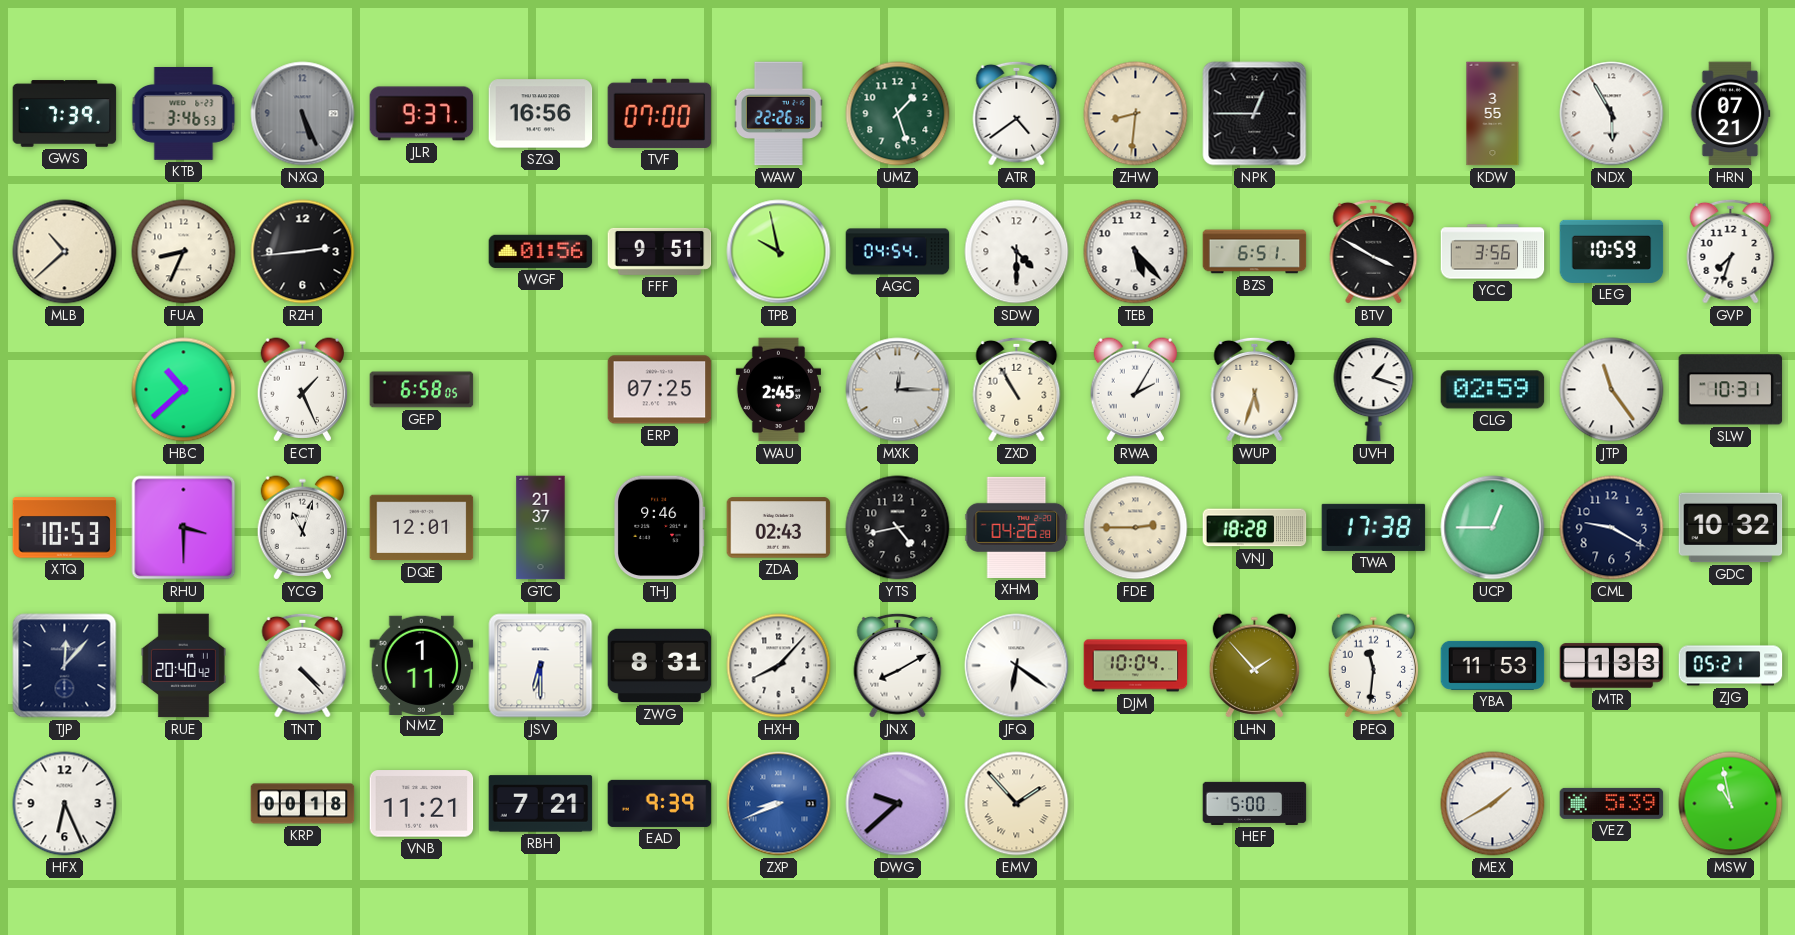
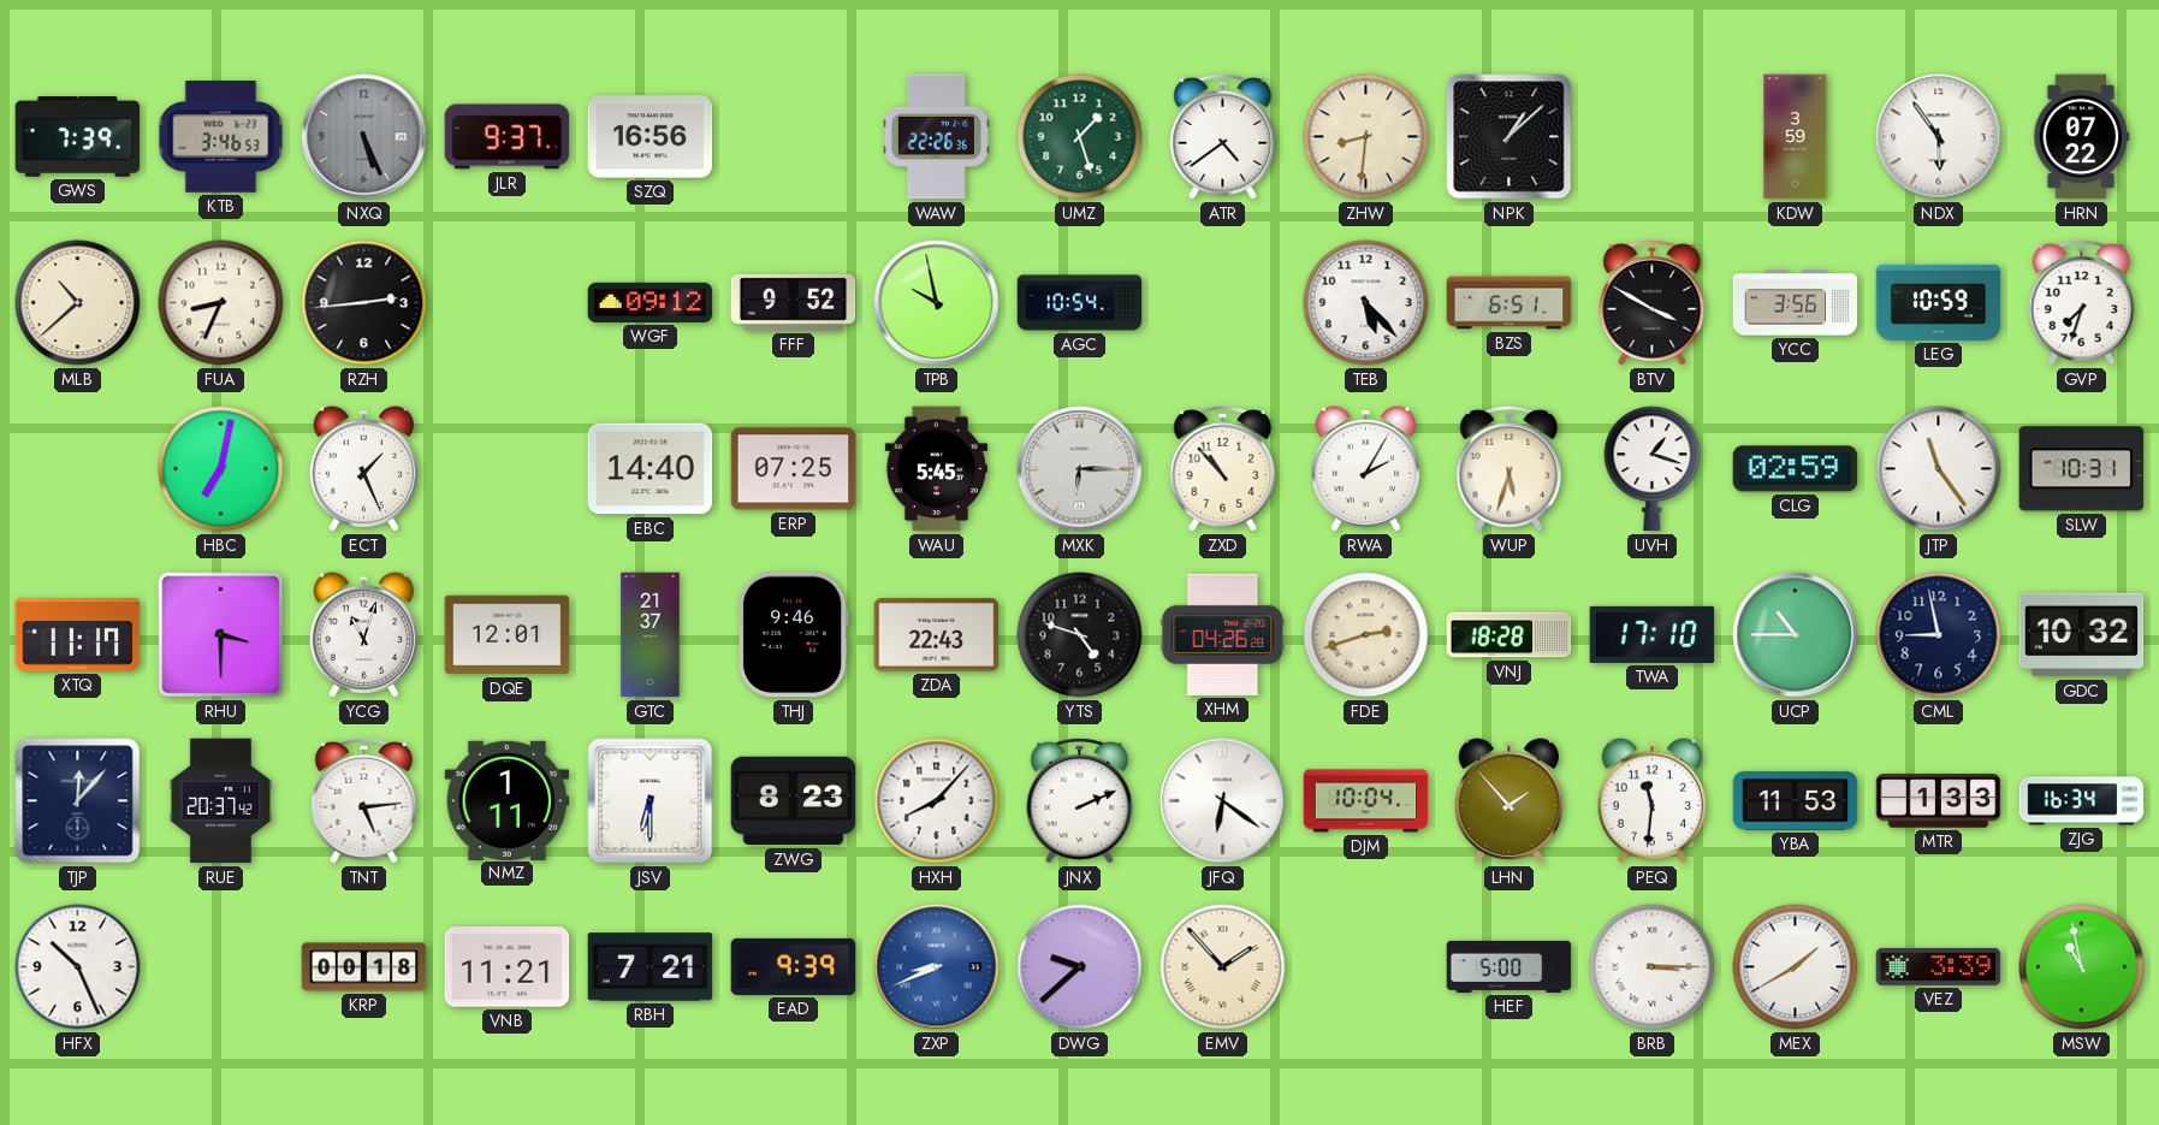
TVF: 07:00 -> none (660, 113)
NPK: 12:45 -> 1:08 (1509, 137)
KDW: 3:55 -> 3:59 (1796, 137)
NDX: 5:55 -> 5:54 (1939, 137)
HRN: 07:21 -> 07:22 (2081, 137)
WGF: 01:56 -> 09:12 (651, 302)
FFF: 9:51 -> 9:52 (794, 302)
AGC: 04:54 -> 10:54 (1080, 303)
SDW: 4:30 -> none (1017, 252)
HBC: 10:38 -> 7:02 (221, 469)
GEP: 6:58 -> none (422, 390)
EBC: none -> 14:40 (651, 469)
WAU: 2:45 -> 5:45 (936, 469)
MXK: 12:15 -> 6:15 (1080, 469)
ZXD: 10:55 -> 10:53 (1223, 468)
XTQ: 10:53 -> 11:17 (78, 635)
ZDA: 02:43 -> 22:43 (937, 635)
YTS: 4:43 -> 4:48 (1080, 635)
FDE: 2:45 -> 2:42 (1366, 635)
TWA: 17:38 -> 17:10 (1653, 634)
UCP: 12:45 -> 10:45 (1796, 635)
CML: 9:20 -> 8:58 (1939, 635)
RUE: 20:40 -> 20:37 (220, 801)
TNT: 4:23 -> 5:14 (364, 800)
ZWG: 8:31 -> 8:23 (794, 801)
JNX: 8:10 -> 2:11 (1080, 800)
ZJG: 05:21 -> 16:34 (2082, 801)
HFX: 6:26 -> 10:26 (78, 967)
BRB: none -> 3:15 (1653, 967)
VEZ: 5:39 -> 3:39 (1939, 966)
